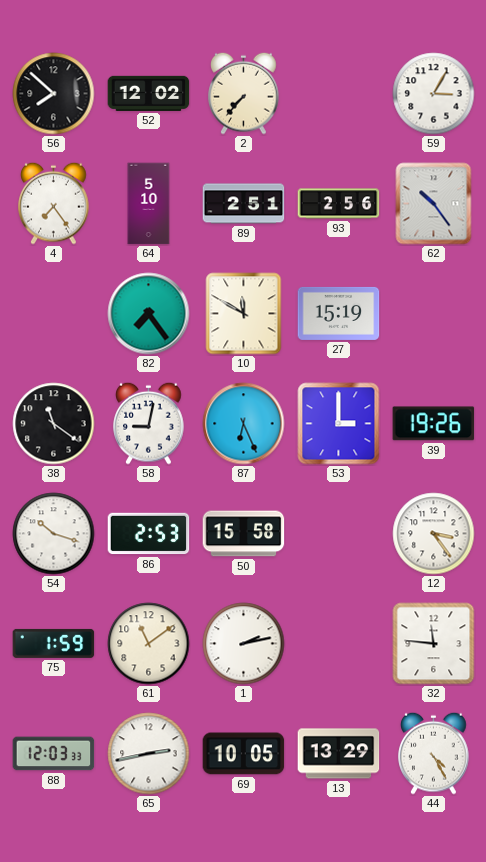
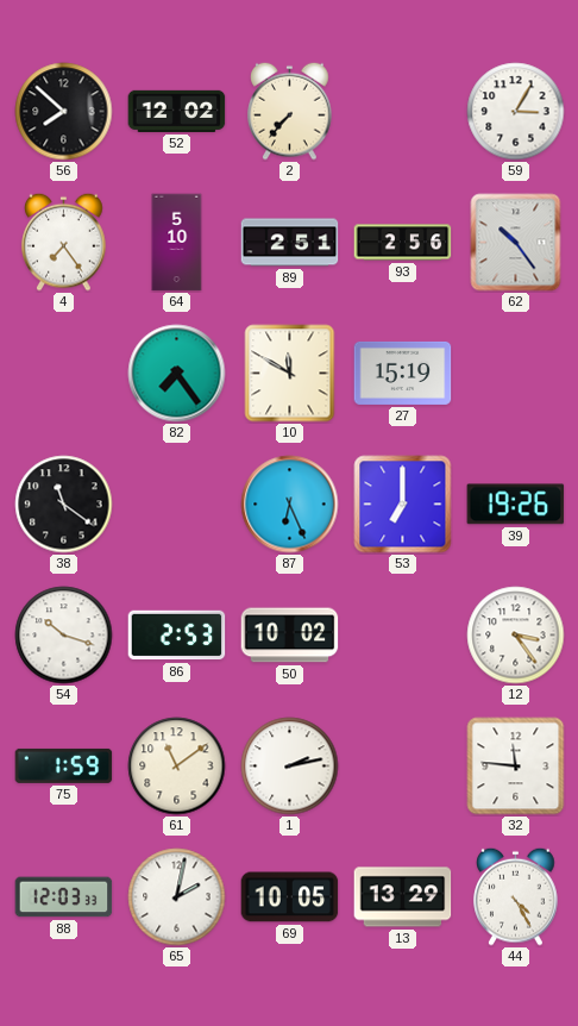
58: 9:02 -> none (149, 423)
53: 3:00 -> 7:00 (403, 505)
50: 15:58 -> 10:02 (290, 636)
65: 2:43 -> 2:02 (177, 897)
